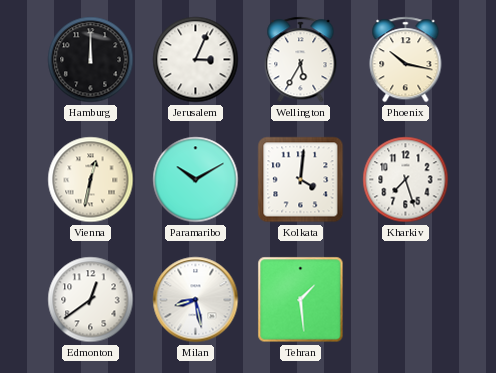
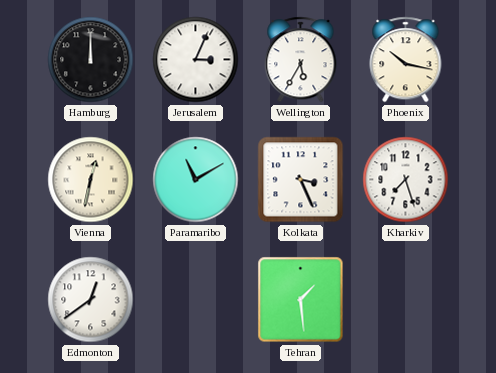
Paramaribo: 10:10 -> 11:10 (196, 180)
Kolkata: 4:01 -> 3:26 (301, 180)
Milan: 8:28 -> none (196, 300)
